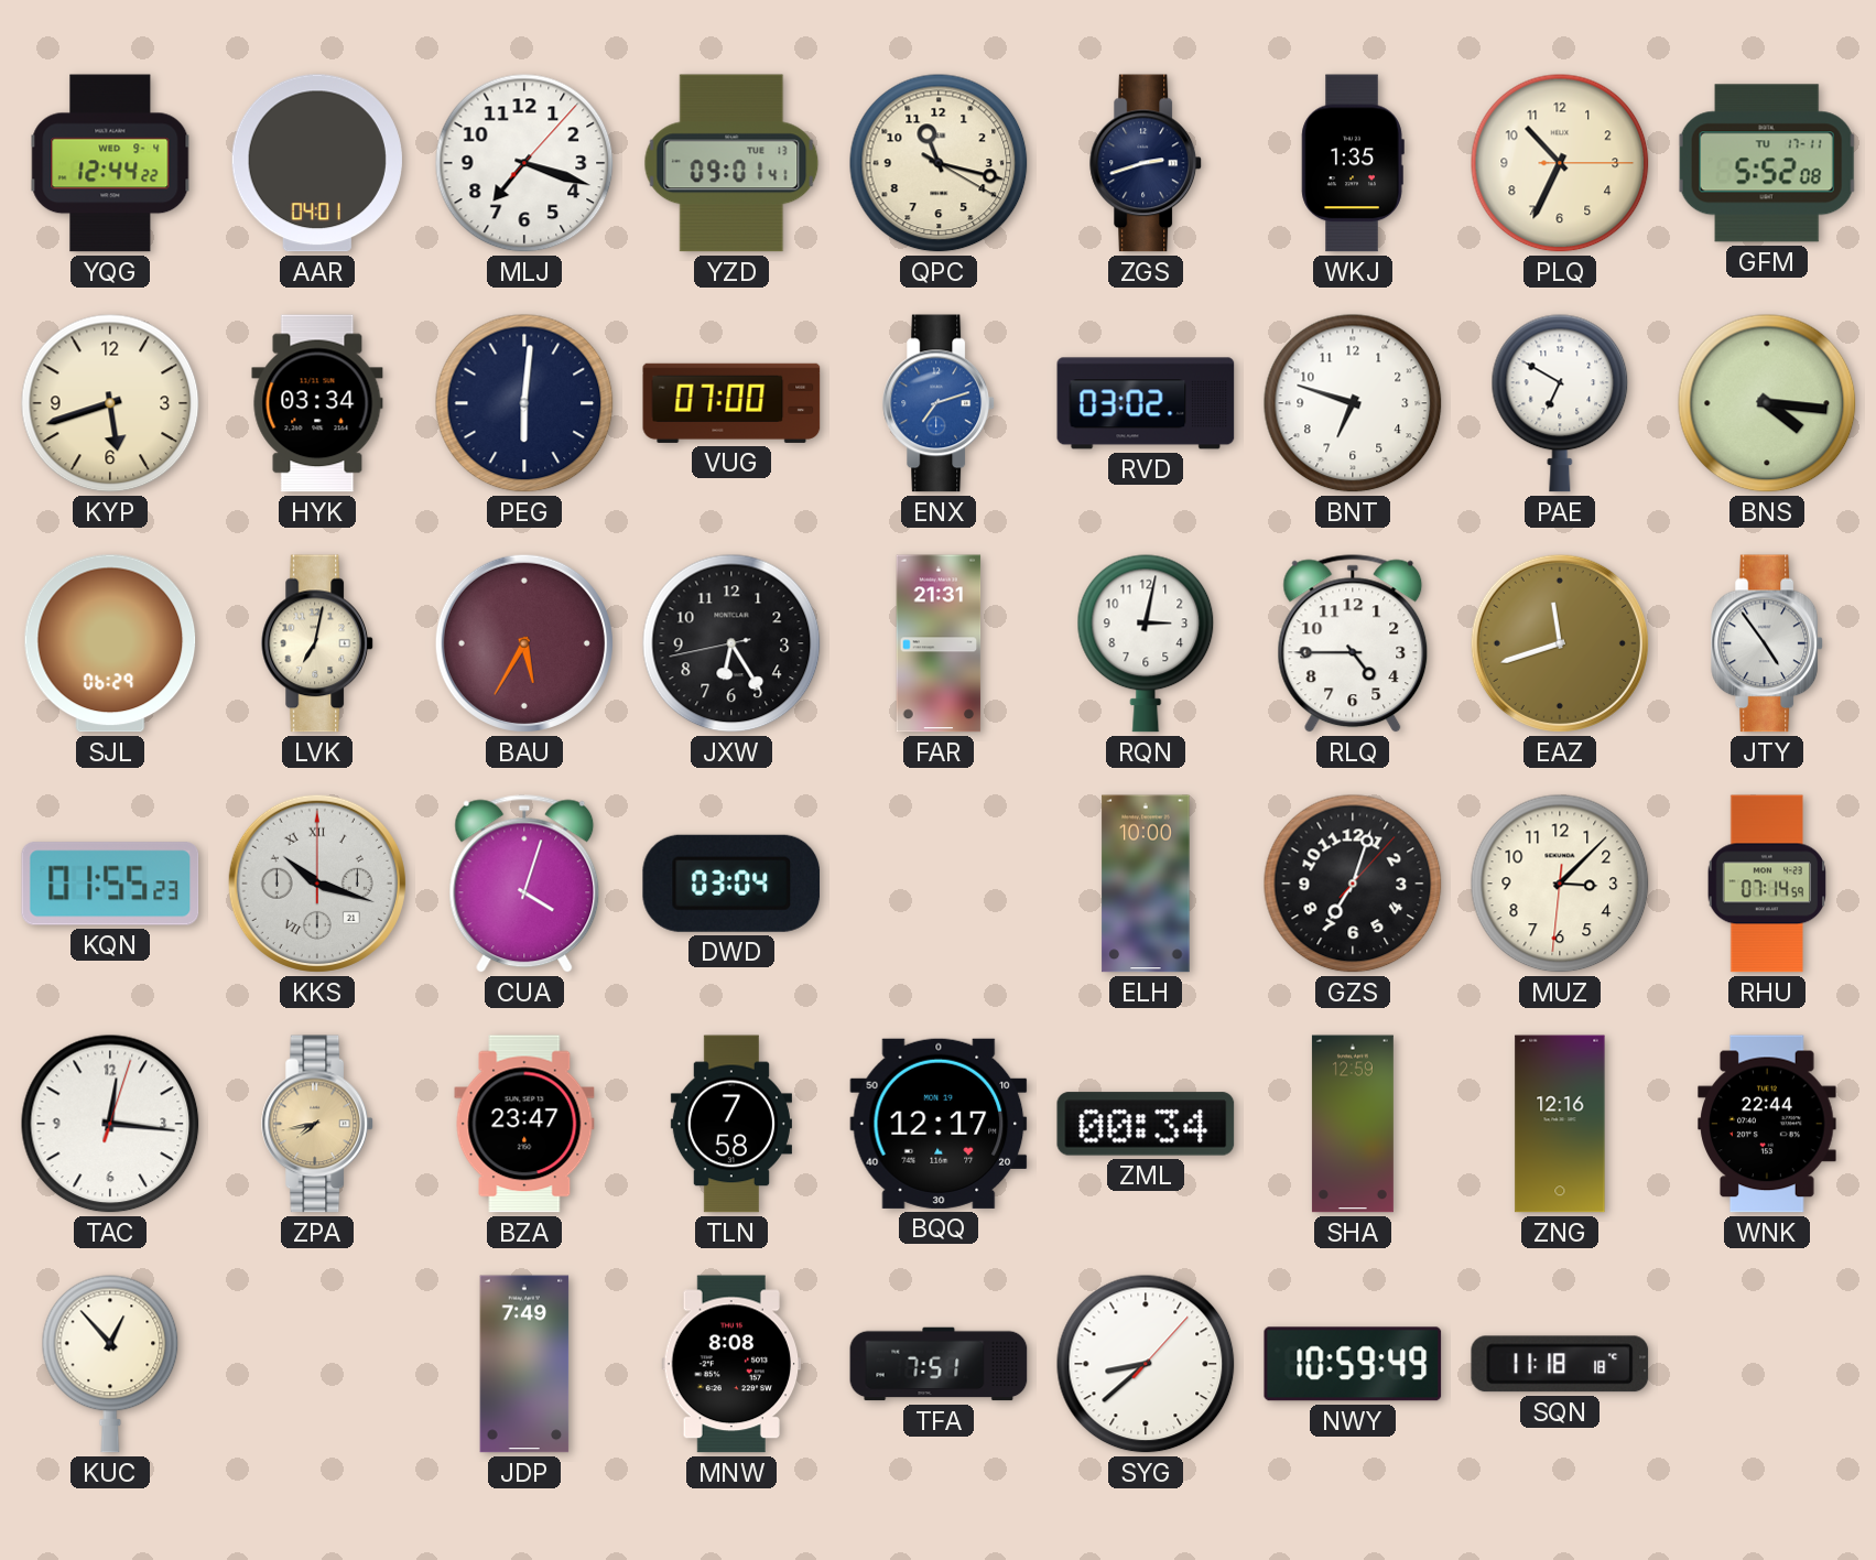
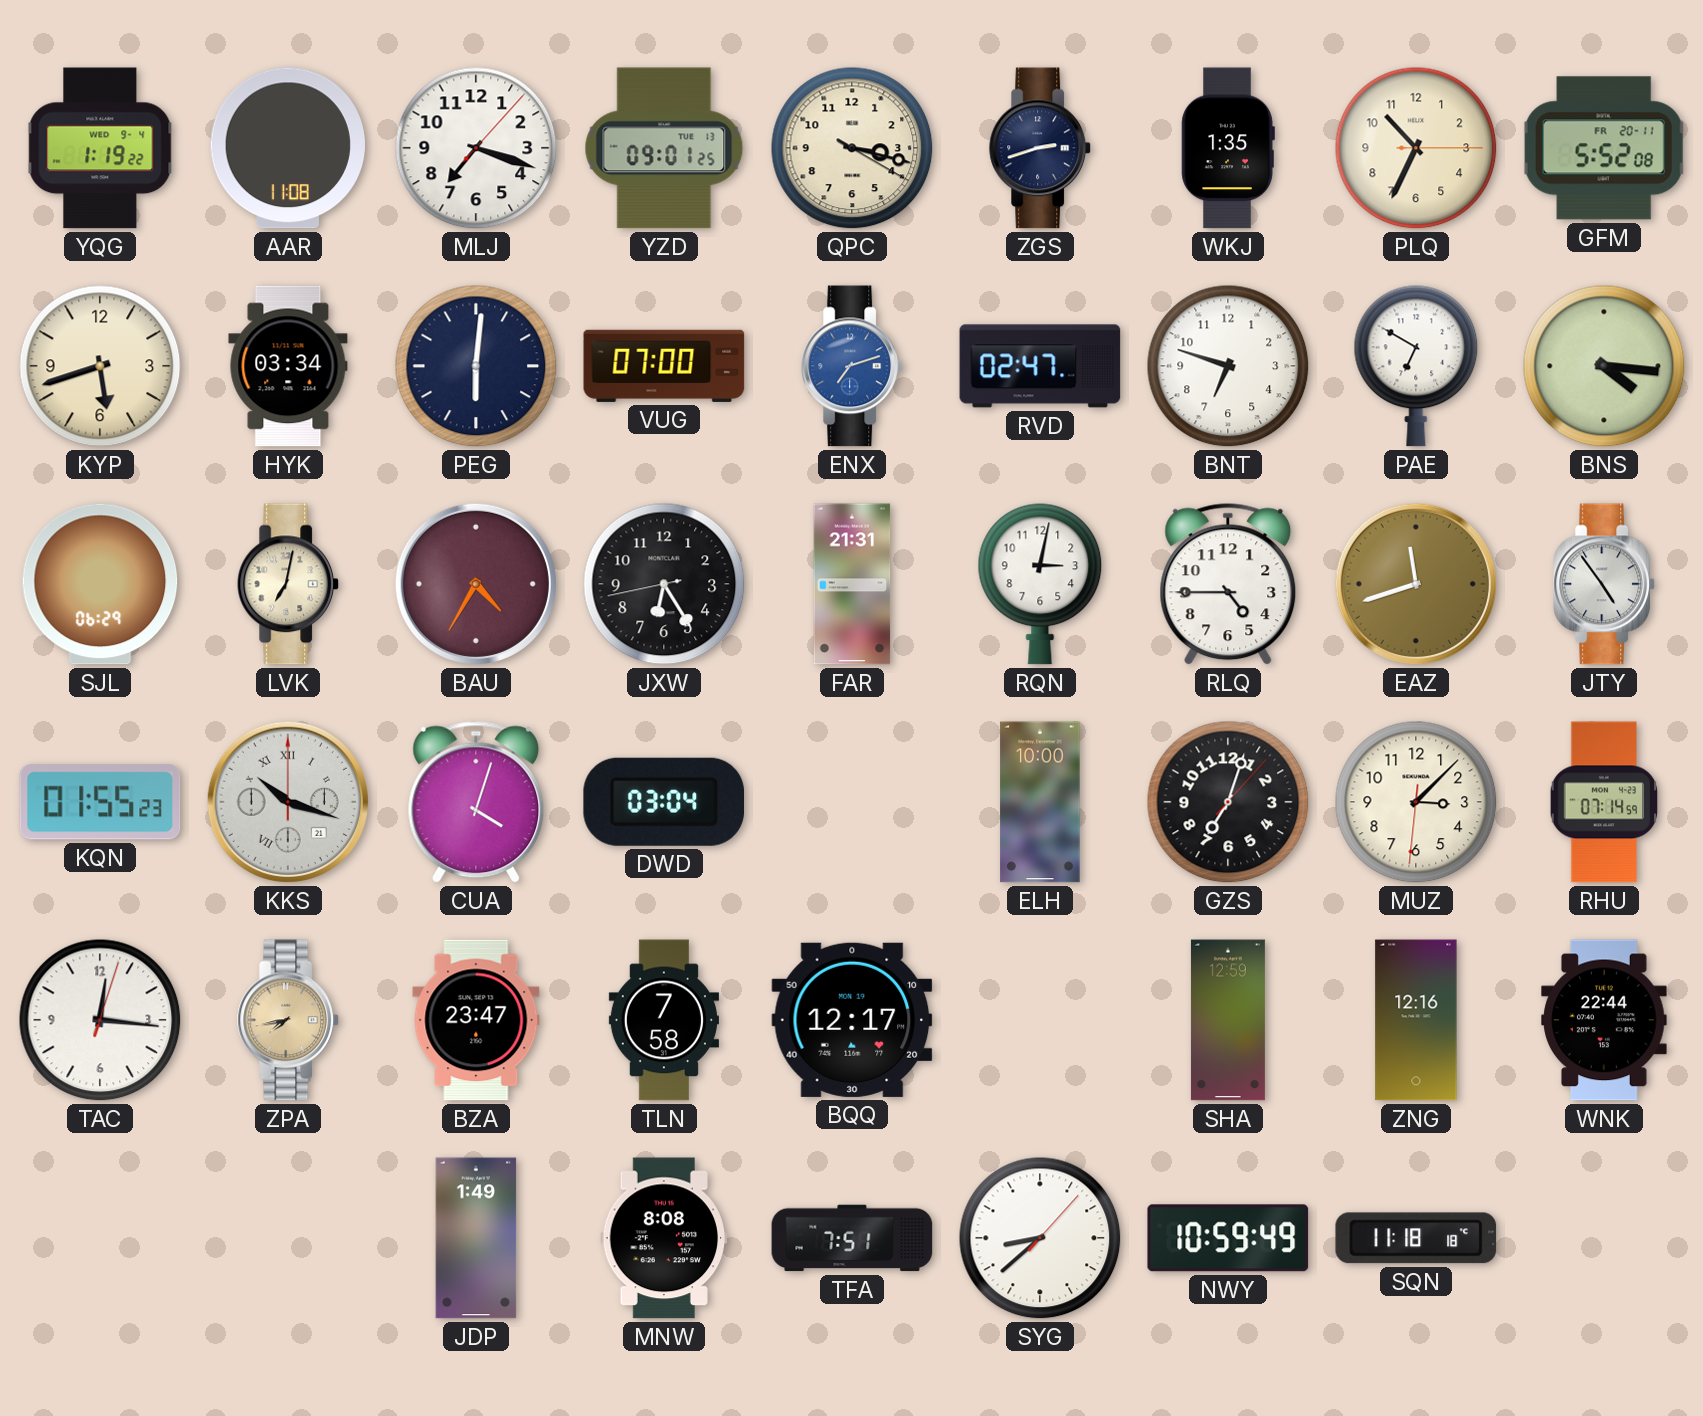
YQG: 12:44 -> 1:19 (100, 148)
AAR: 04:01 -> 11:08 (288, 148)
YZD: 09:01:41 -> 09:01:25 (664, 148)
QPC: 11:17 -> 3:17 (852, 148)
GFM date: TU 17-11 -> FR 20-11 (1604, 148)
RVD: 03:02 -> 02:47 (1040, 366)
BAU: 5:35 -> 4:35 (476, 584)
ZML: 00:34 -> none (1146, 1124)
KUC: 12:53 -> none (110, 1364)
JDP: 7:49 -> 1:49 (476, 1238)
